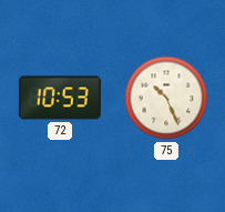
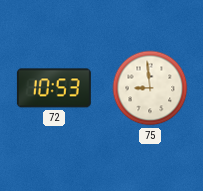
75: 10:26 -> 8:59 (150, 88)
